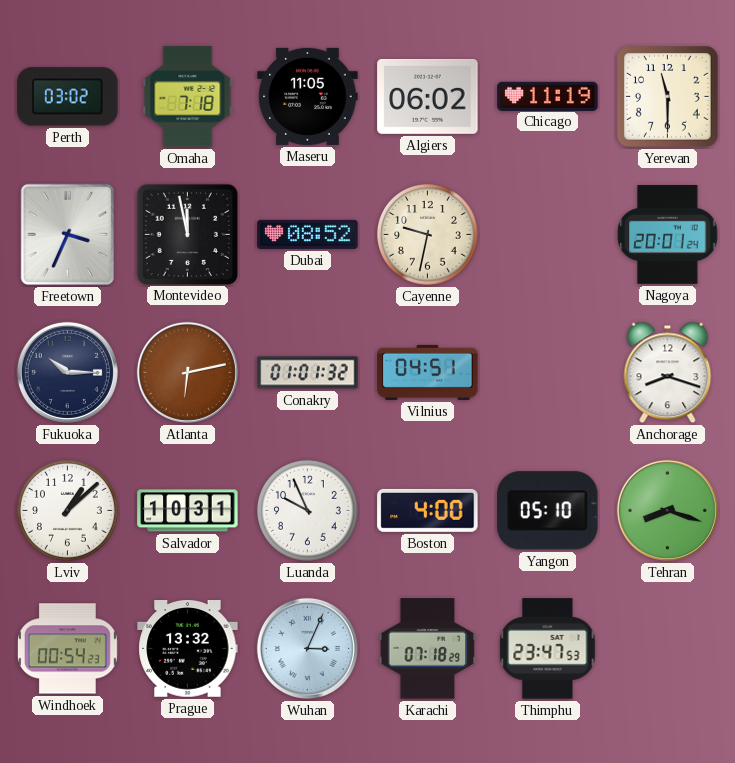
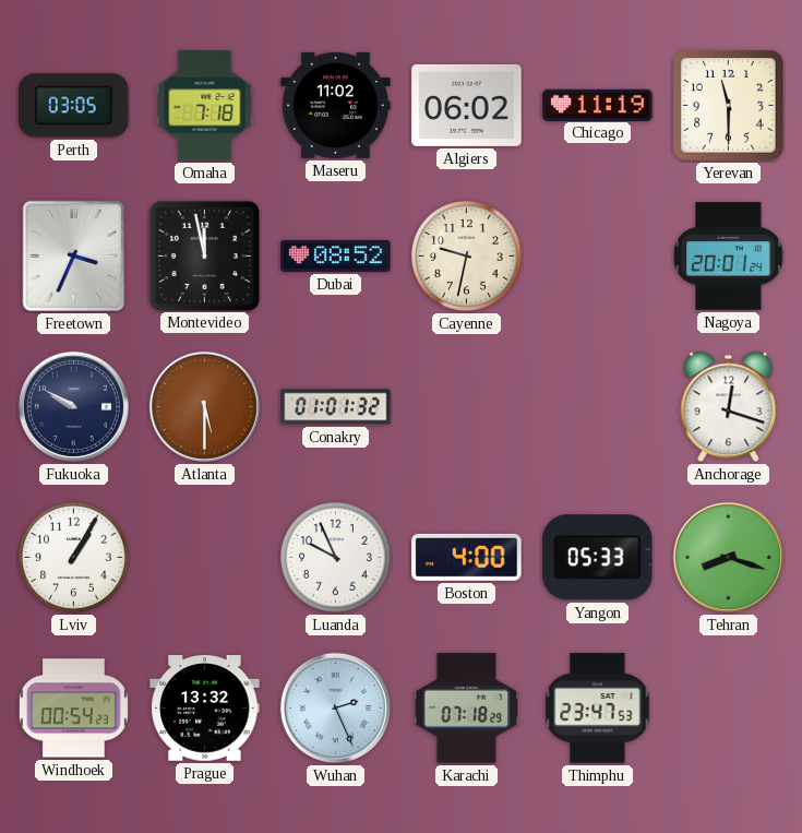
Perth: 03:02 -> 03:05 (74, 106)
Maseru: 11:05 -> 11:02 (336, 105)
Fukuoka: 10:15 -> 9:50 (73, 406)
Atlanta: 6:13 -> 5:30 (204, 406)
Vilnius: 04:51 -> none (428, 372)
Anchorage: 8:18 -> 12:18 (729, 407)
Lviv: 1:08 -> 1:05 (74, 558)
Salvador: 10:31 -> none (188, 511)
Yangon: 05:10 -> 05:33 (598, 558)
Wuhan: 3:04 -> 2:26 (335, 707)
